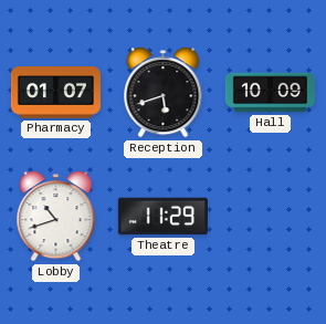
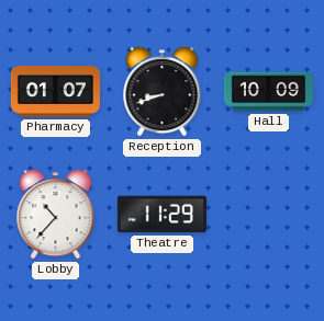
Reception: 5:42 -> 8:42 (163, 92)
Lobby: 10:42 -> 10:37 (56, 215)
